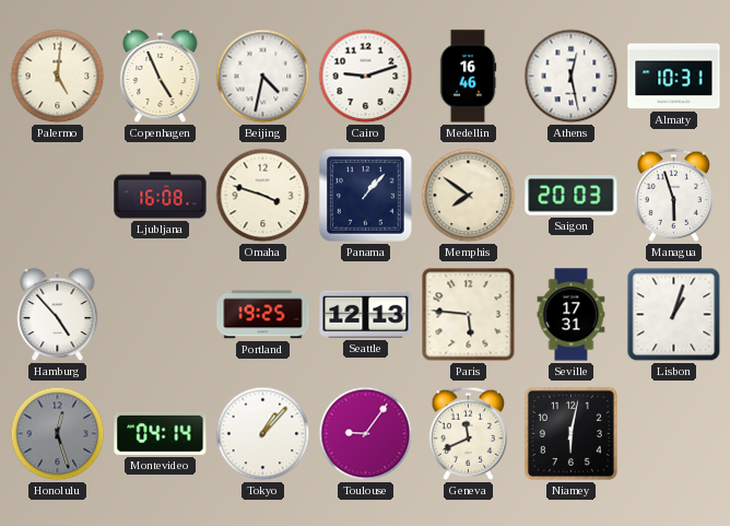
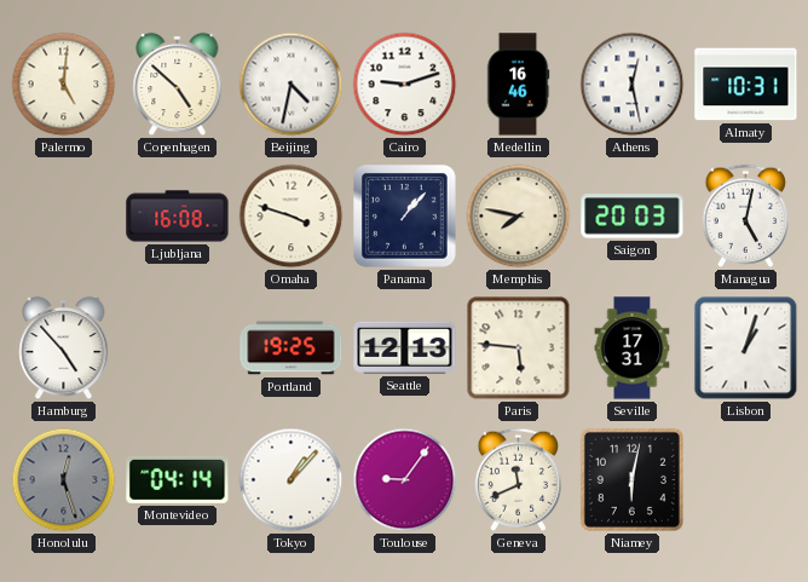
Copenhagen: 4:56 -> 4:52 (178, 85)
Memphis: 7:51 -> 7:47 (519, 217)
Managua: 5:57 -> 5:02 (746, 215)
